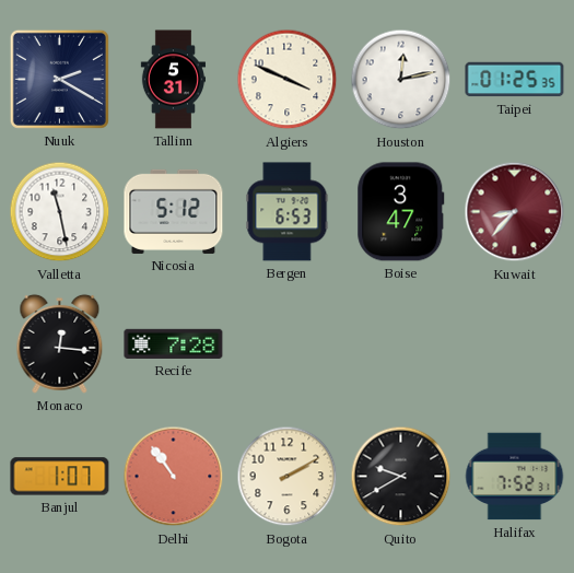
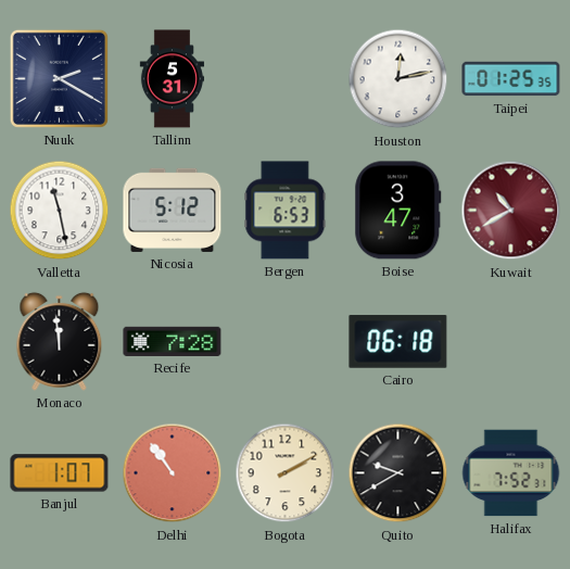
Algiers: 3:49 -> none (288, 80)
Kuwait: 8:37 -> 10:40 (511, 211)
Monaco: 12:16 -> 11:59 (60, 341)
Cairo: none -> 06:18 (398, 342)
